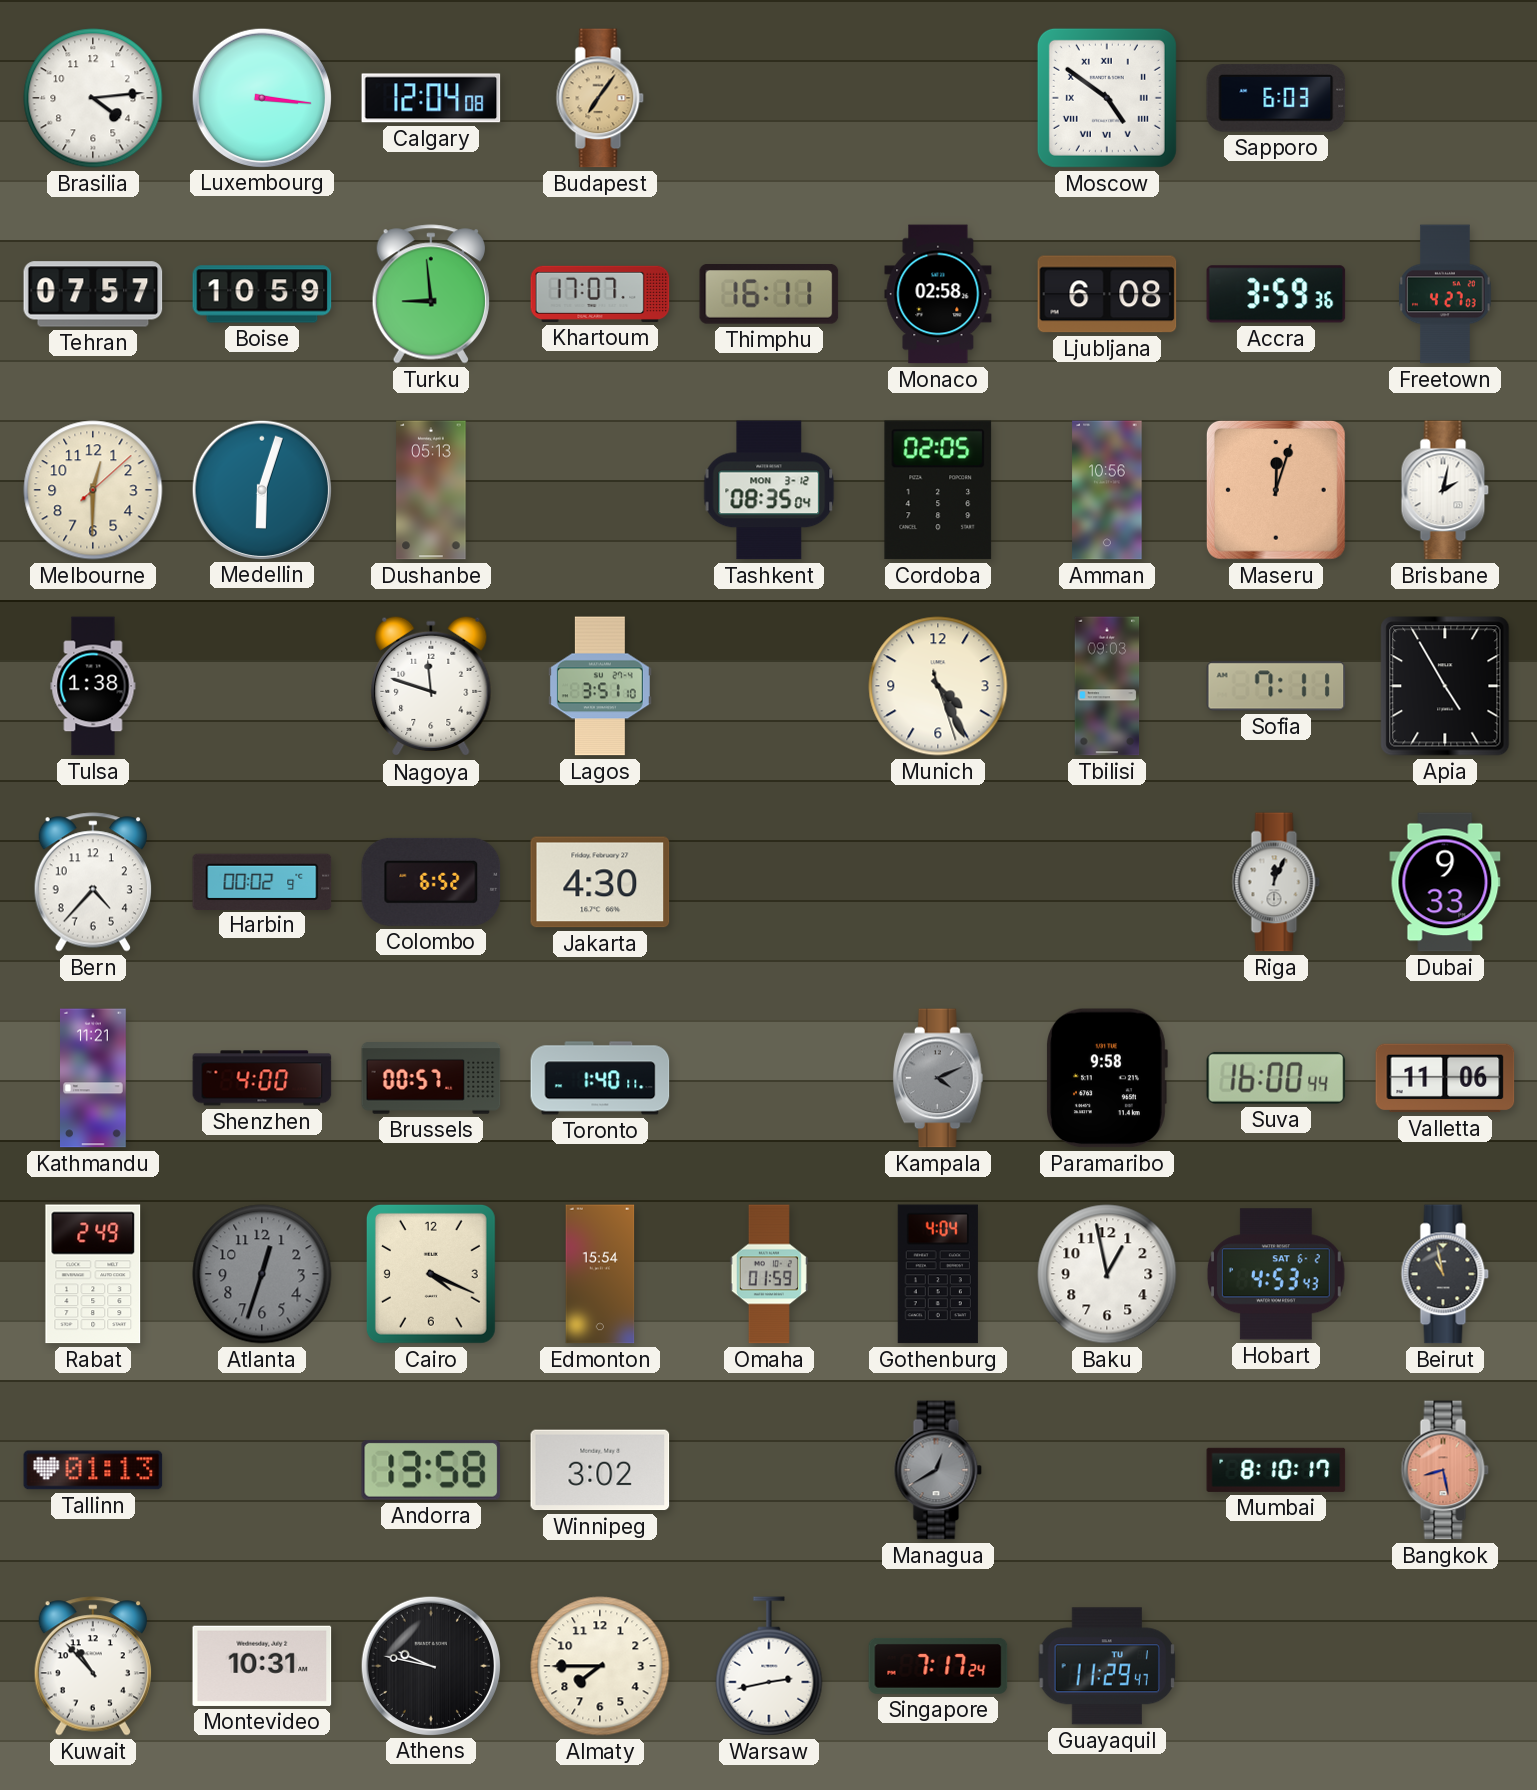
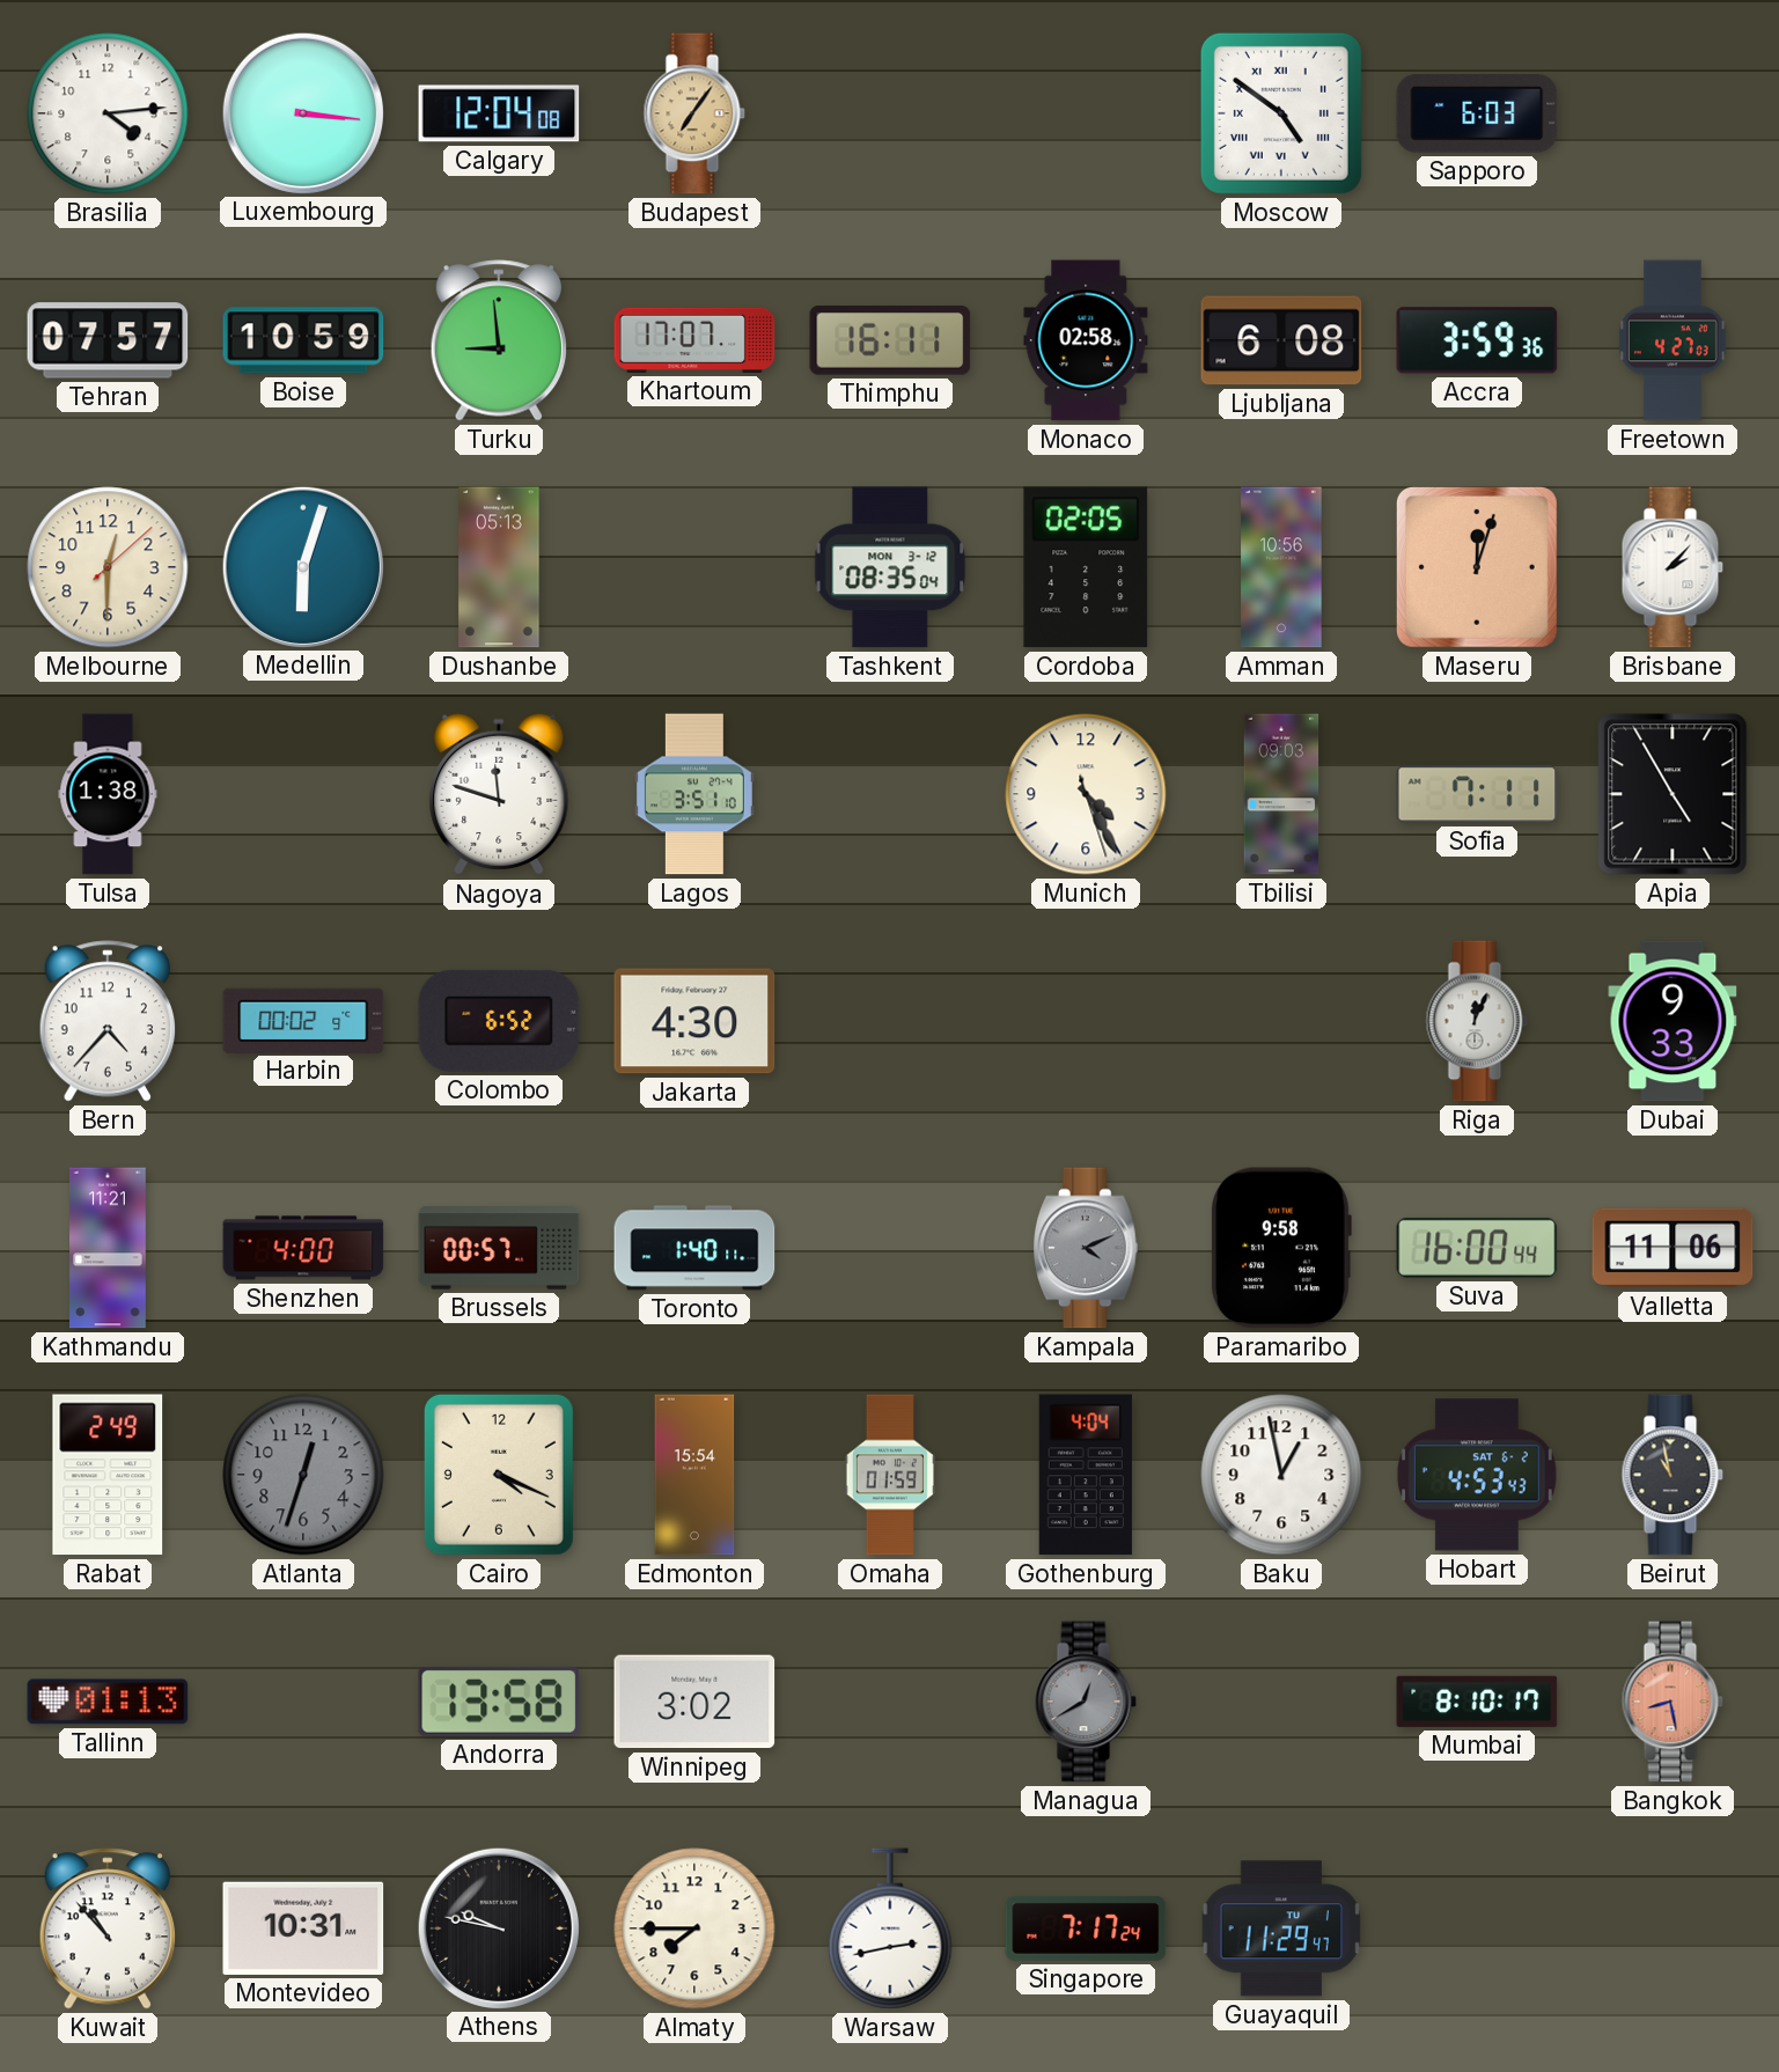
Brisbane: 2:02 -> 2:07 (1673, 567)
